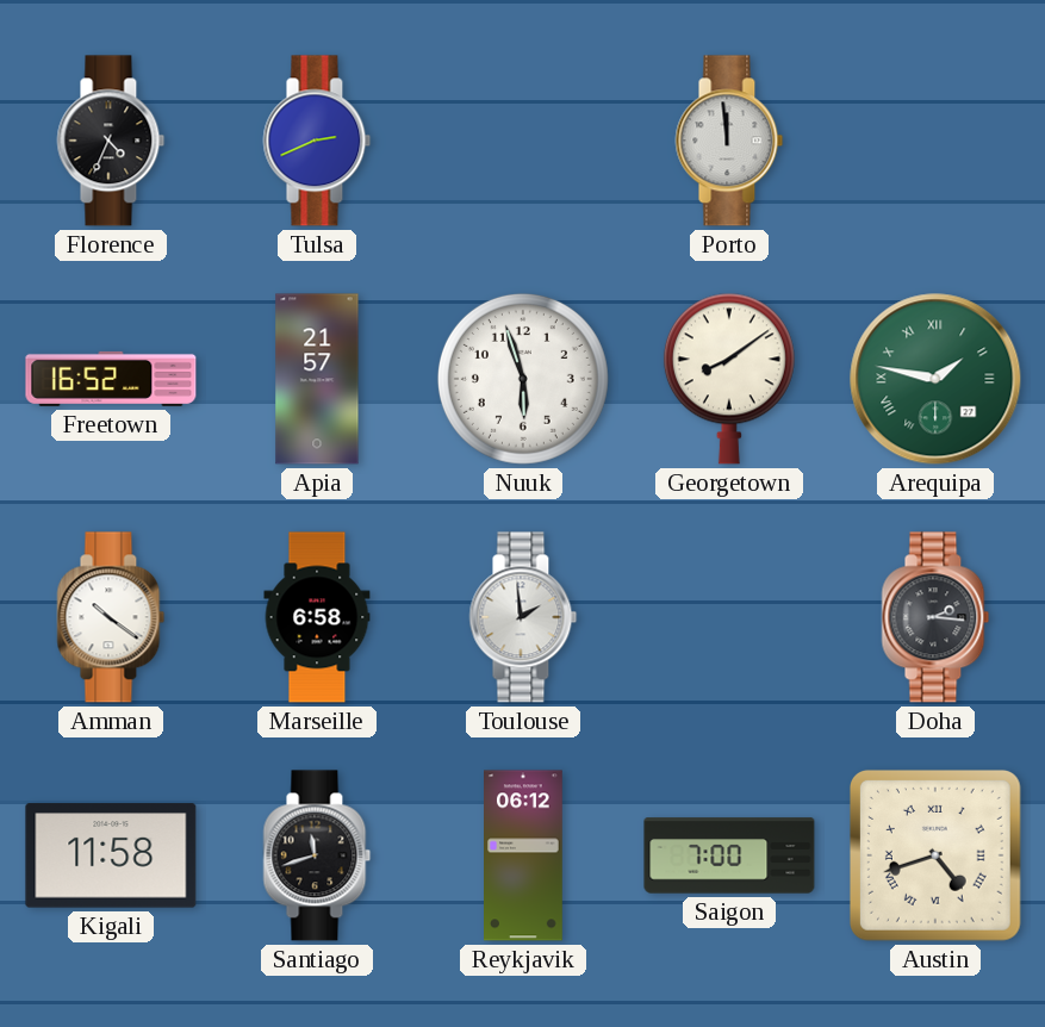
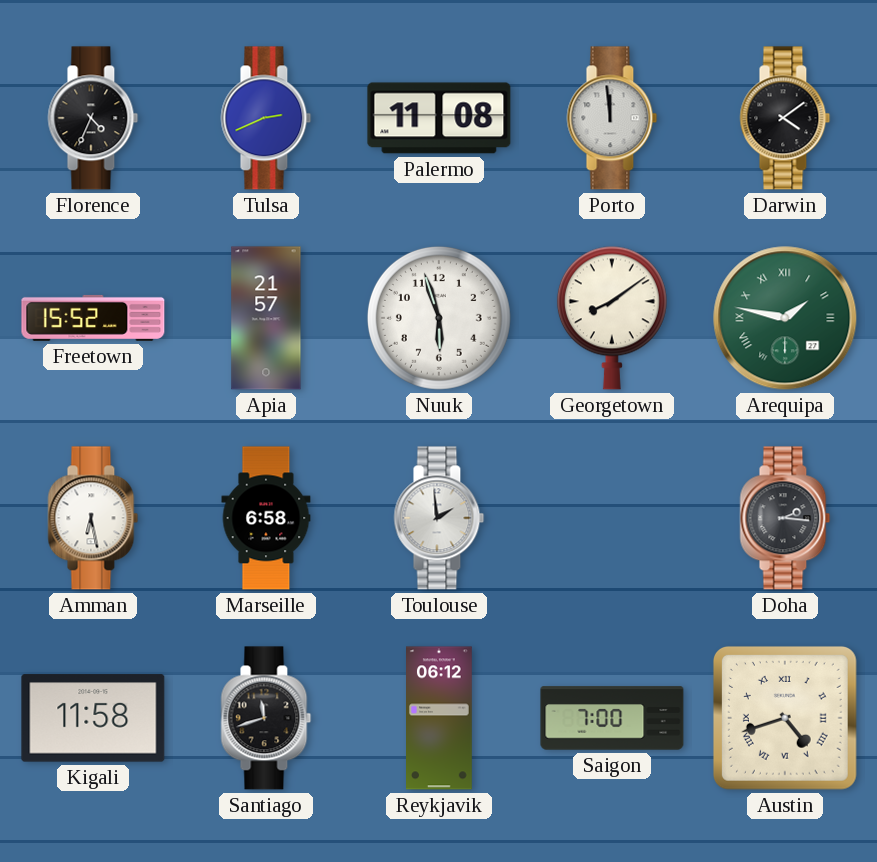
Palermo: none -> 11:08 (439, 118)
Darwin: none -> 4:09 (785, 118)
Freetown: 16:52 -> 15:52 (93, 318)
Amman: 10:21 -> 6:28 (93, 518)
